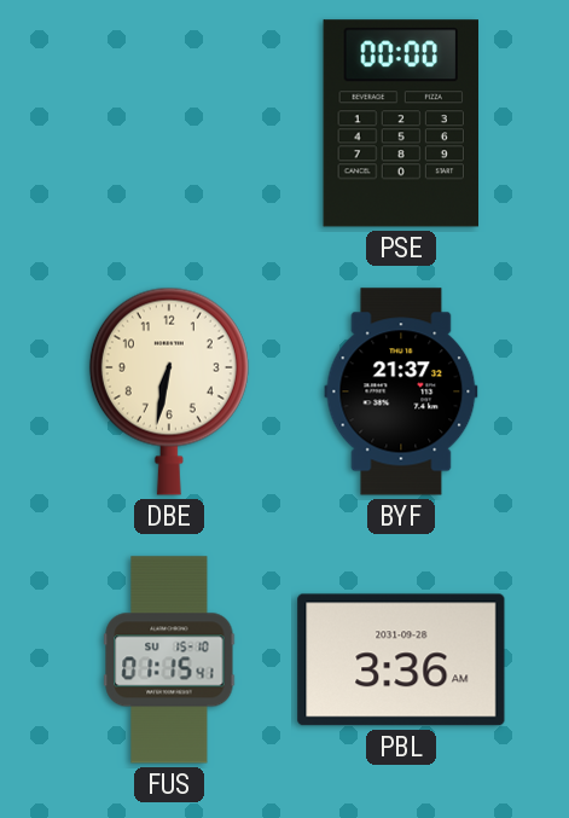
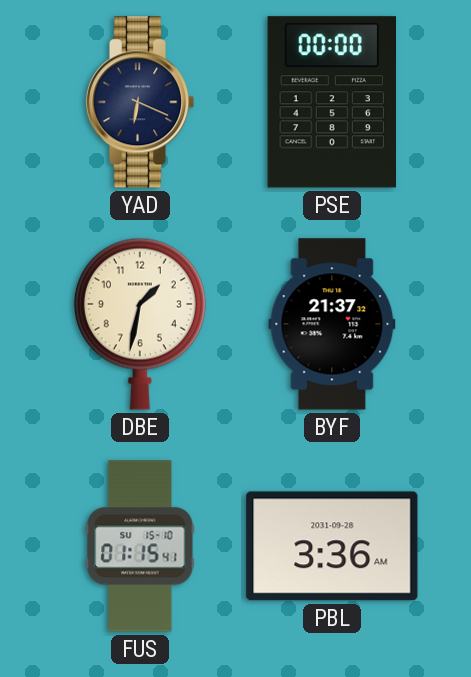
YAD: none -> 6:19 (140, 102)
DBE: 6:32 -> 1:32 (140, 324)
